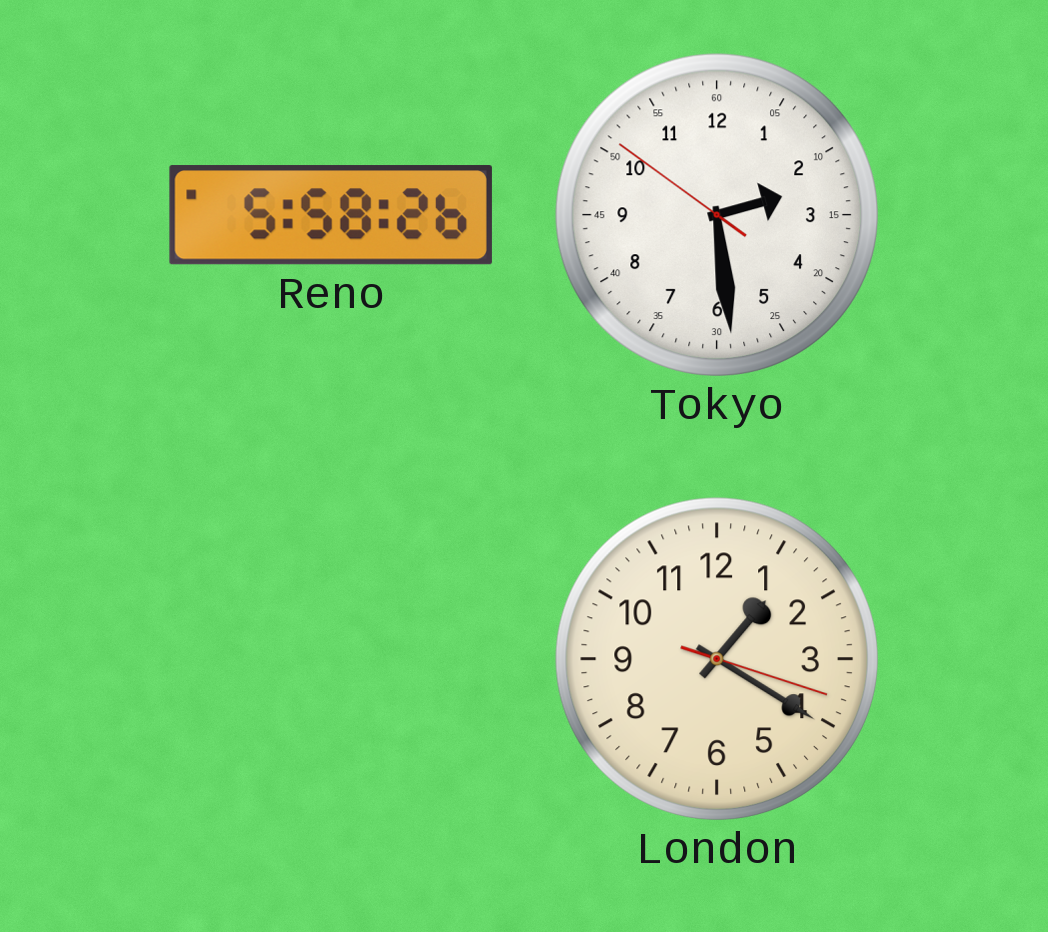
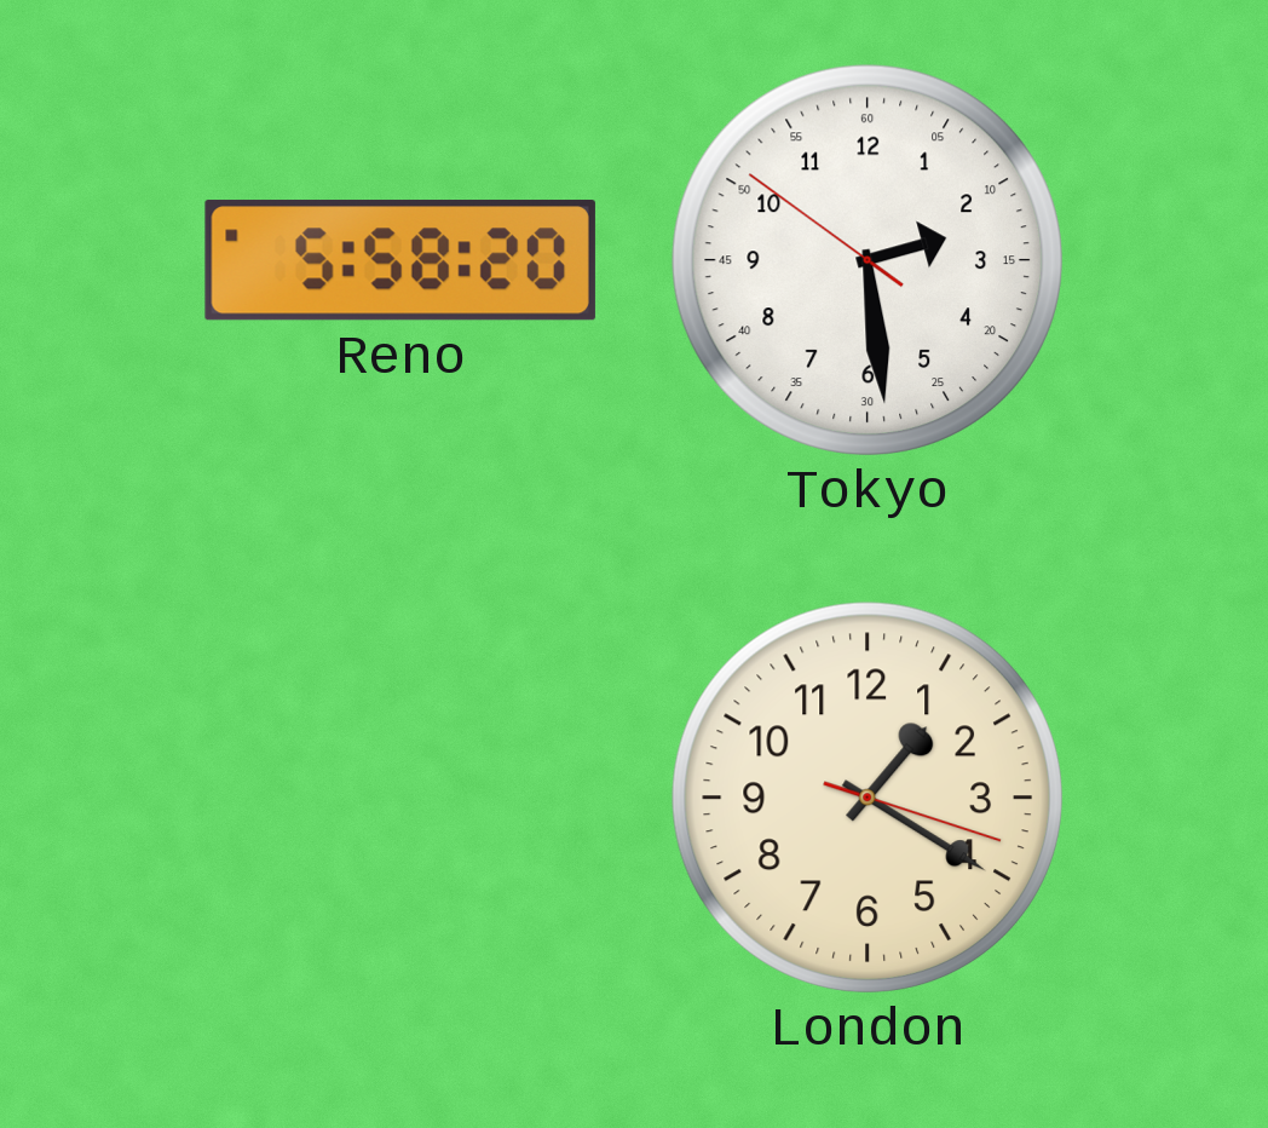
Reno: 5:58:26 -> 5:58:20 (400, 260)
